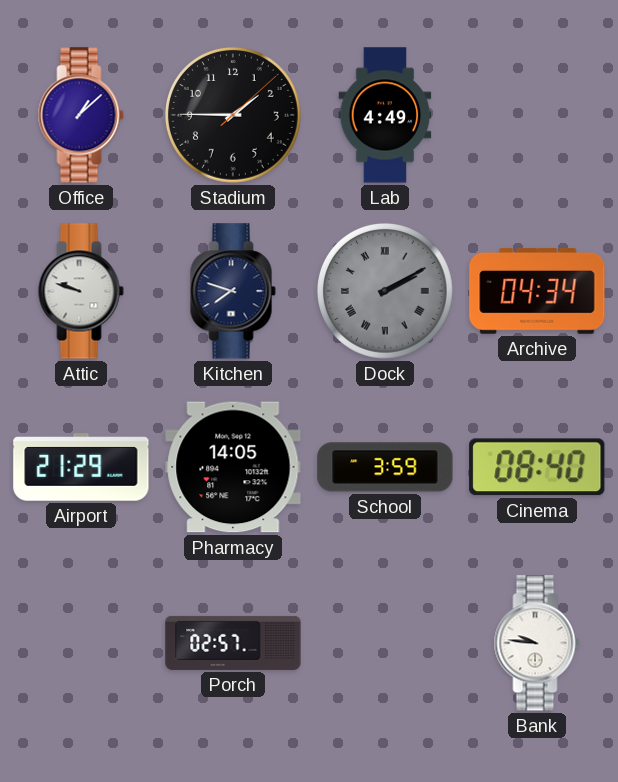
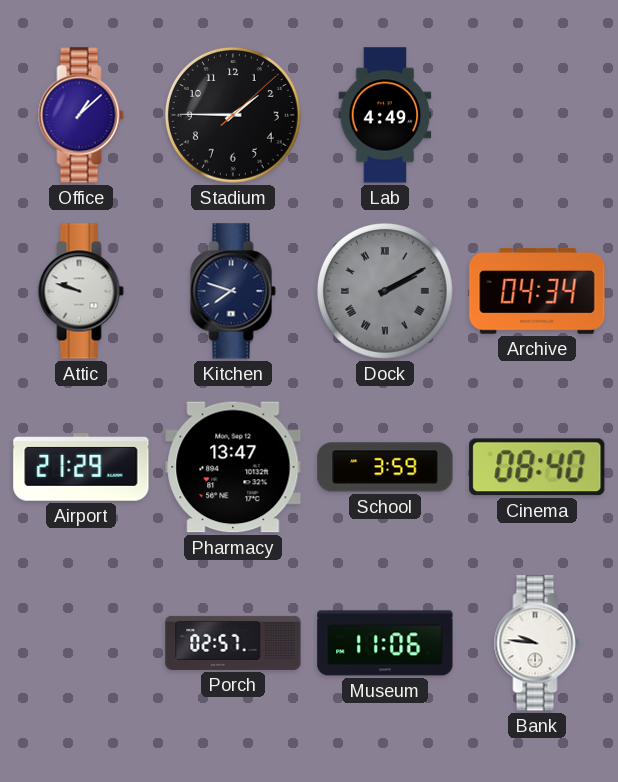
Pharmacy: 14:05 -> 13:47 (233, 467)
Museum: none -> 11:06 (385, 643)
